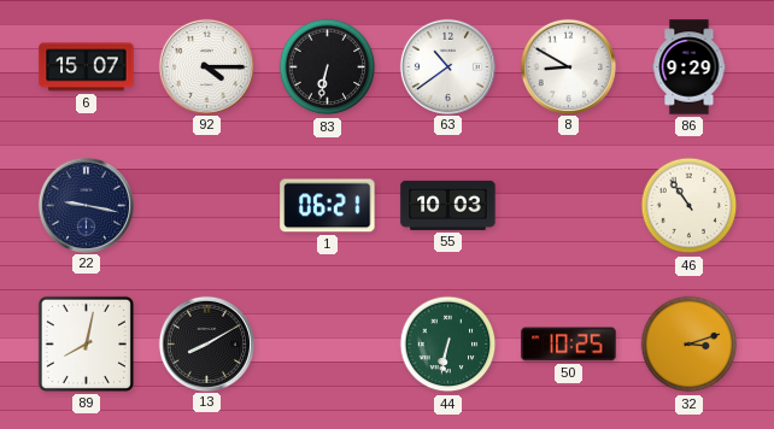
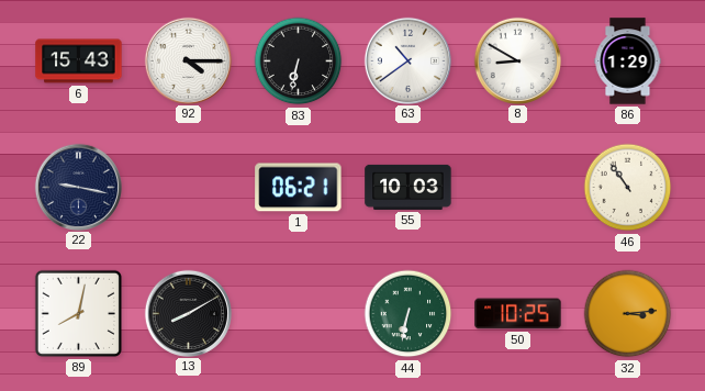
6: 15:07 -> 15:43 (79, 62)
86: 9:29 -> 1:29 (628, 62)
32: 3:12 -> 3:14 (628, 314)
